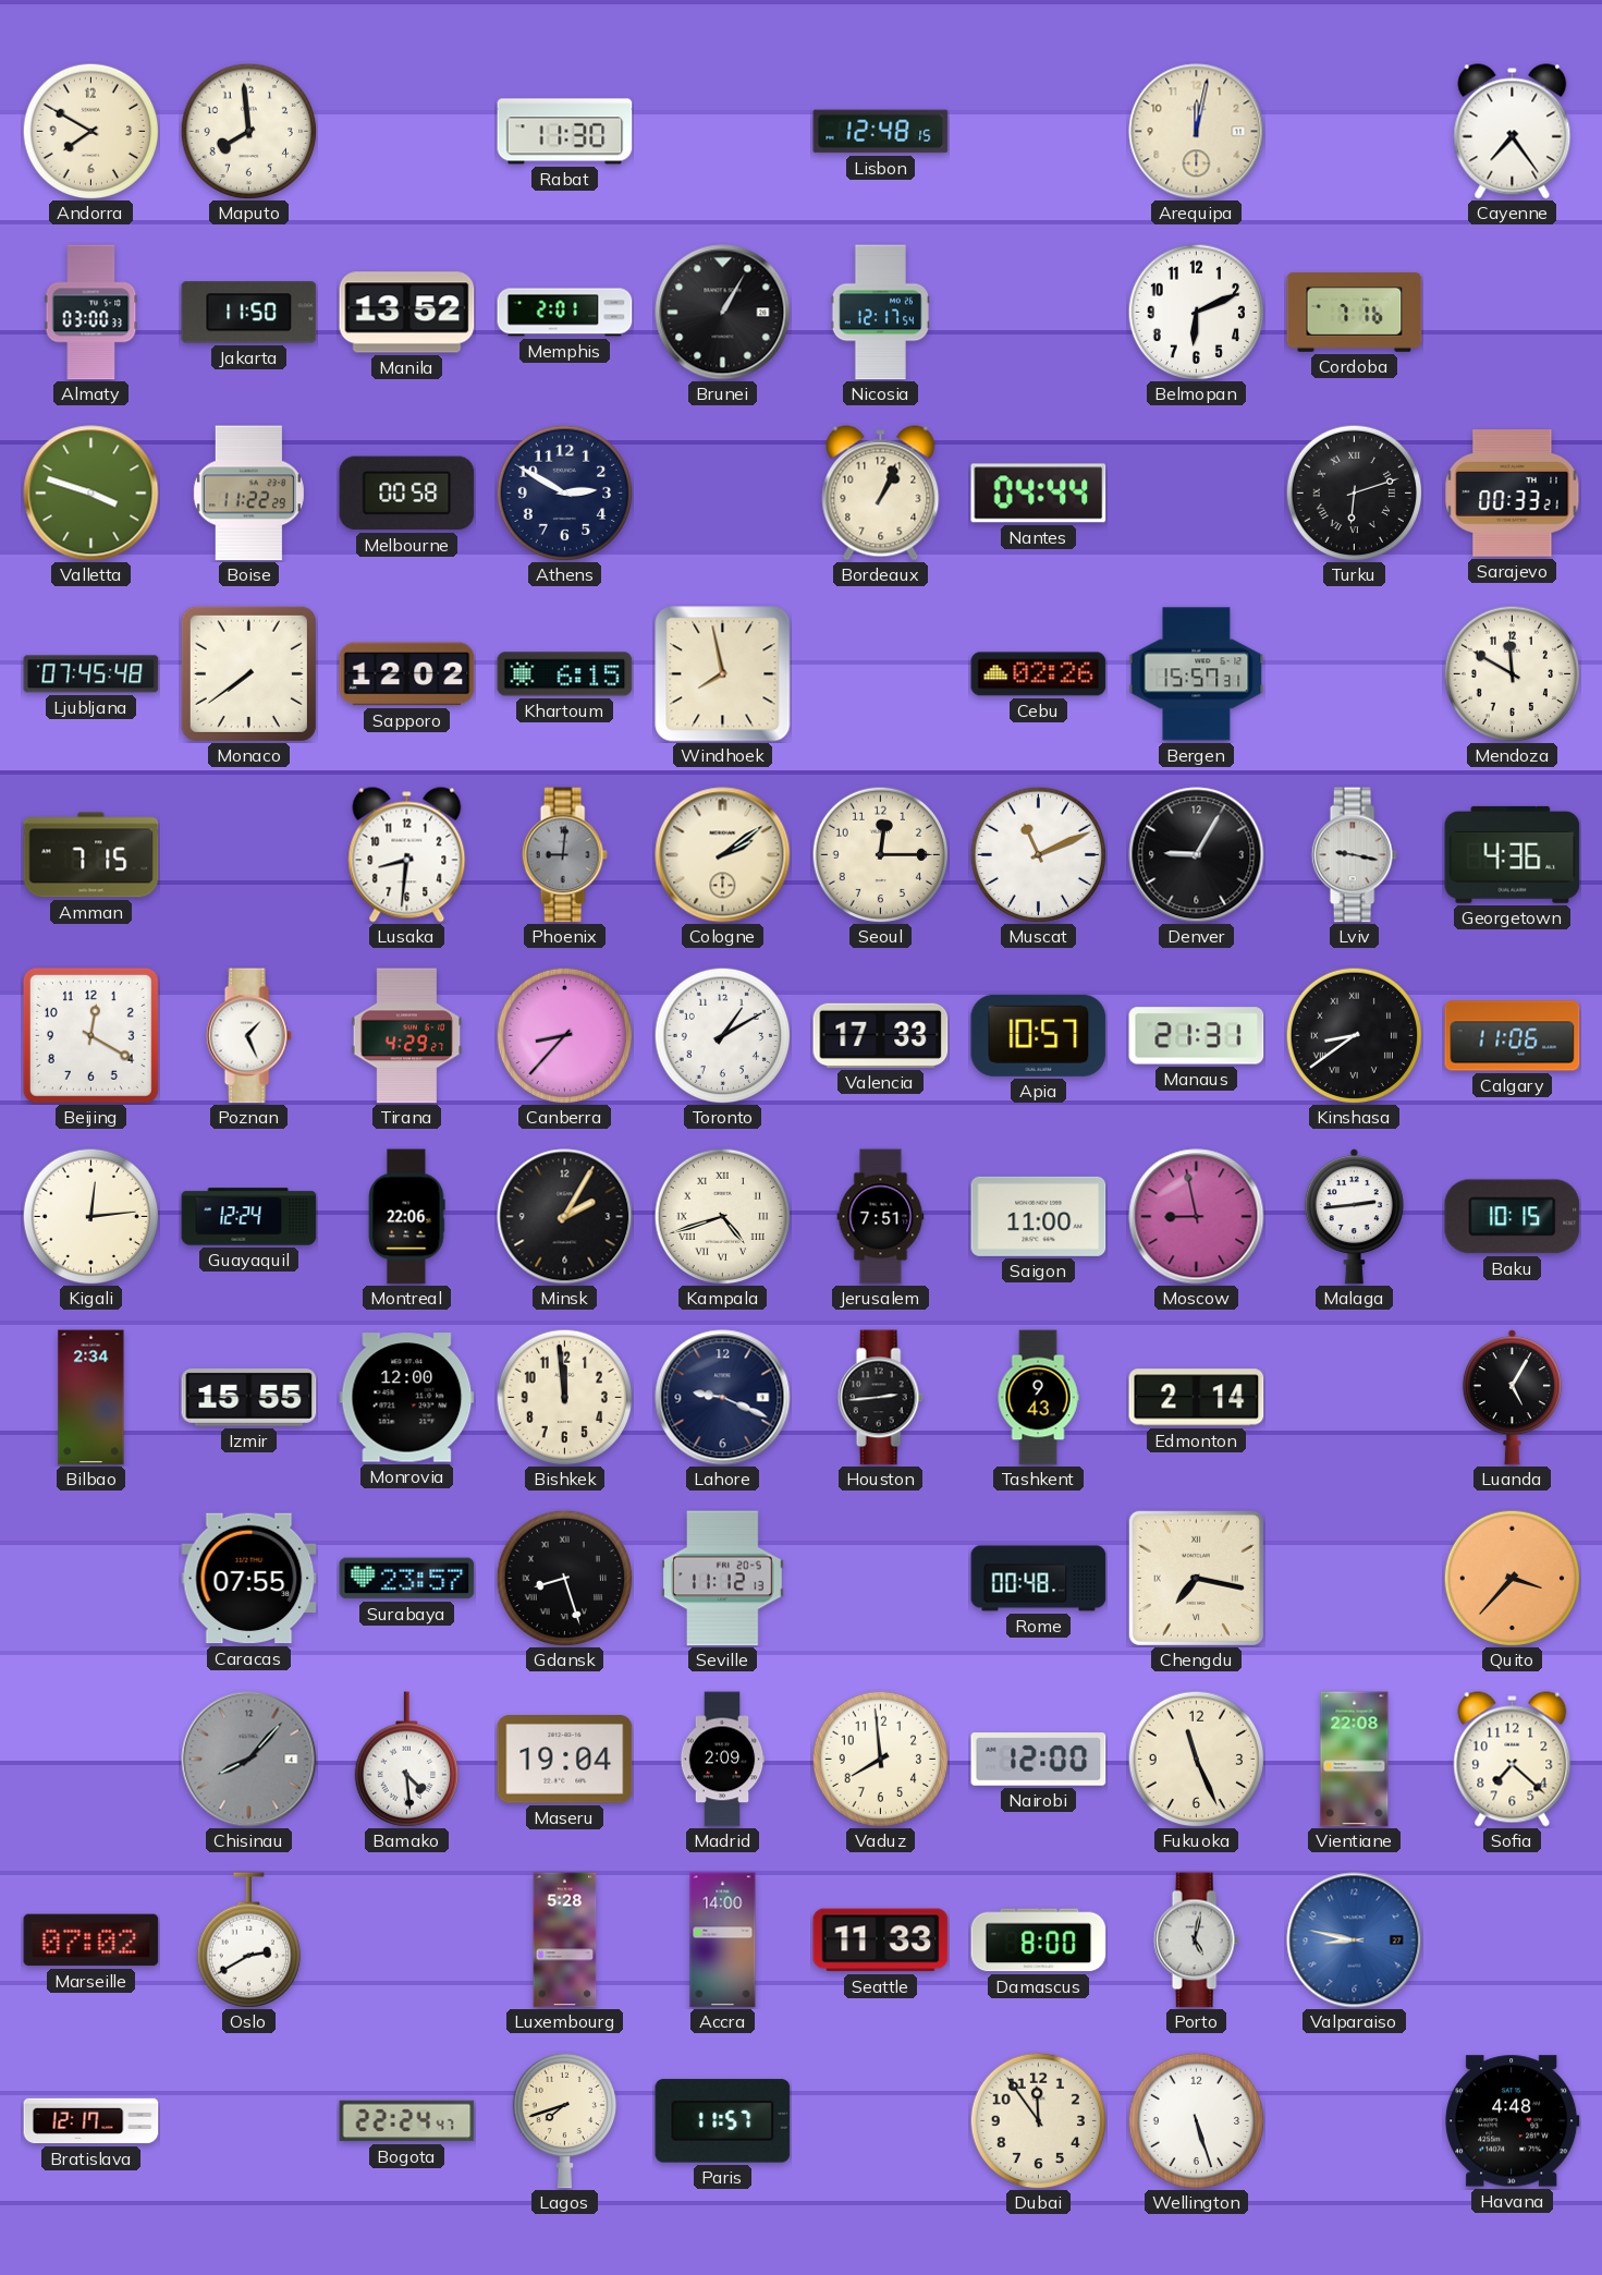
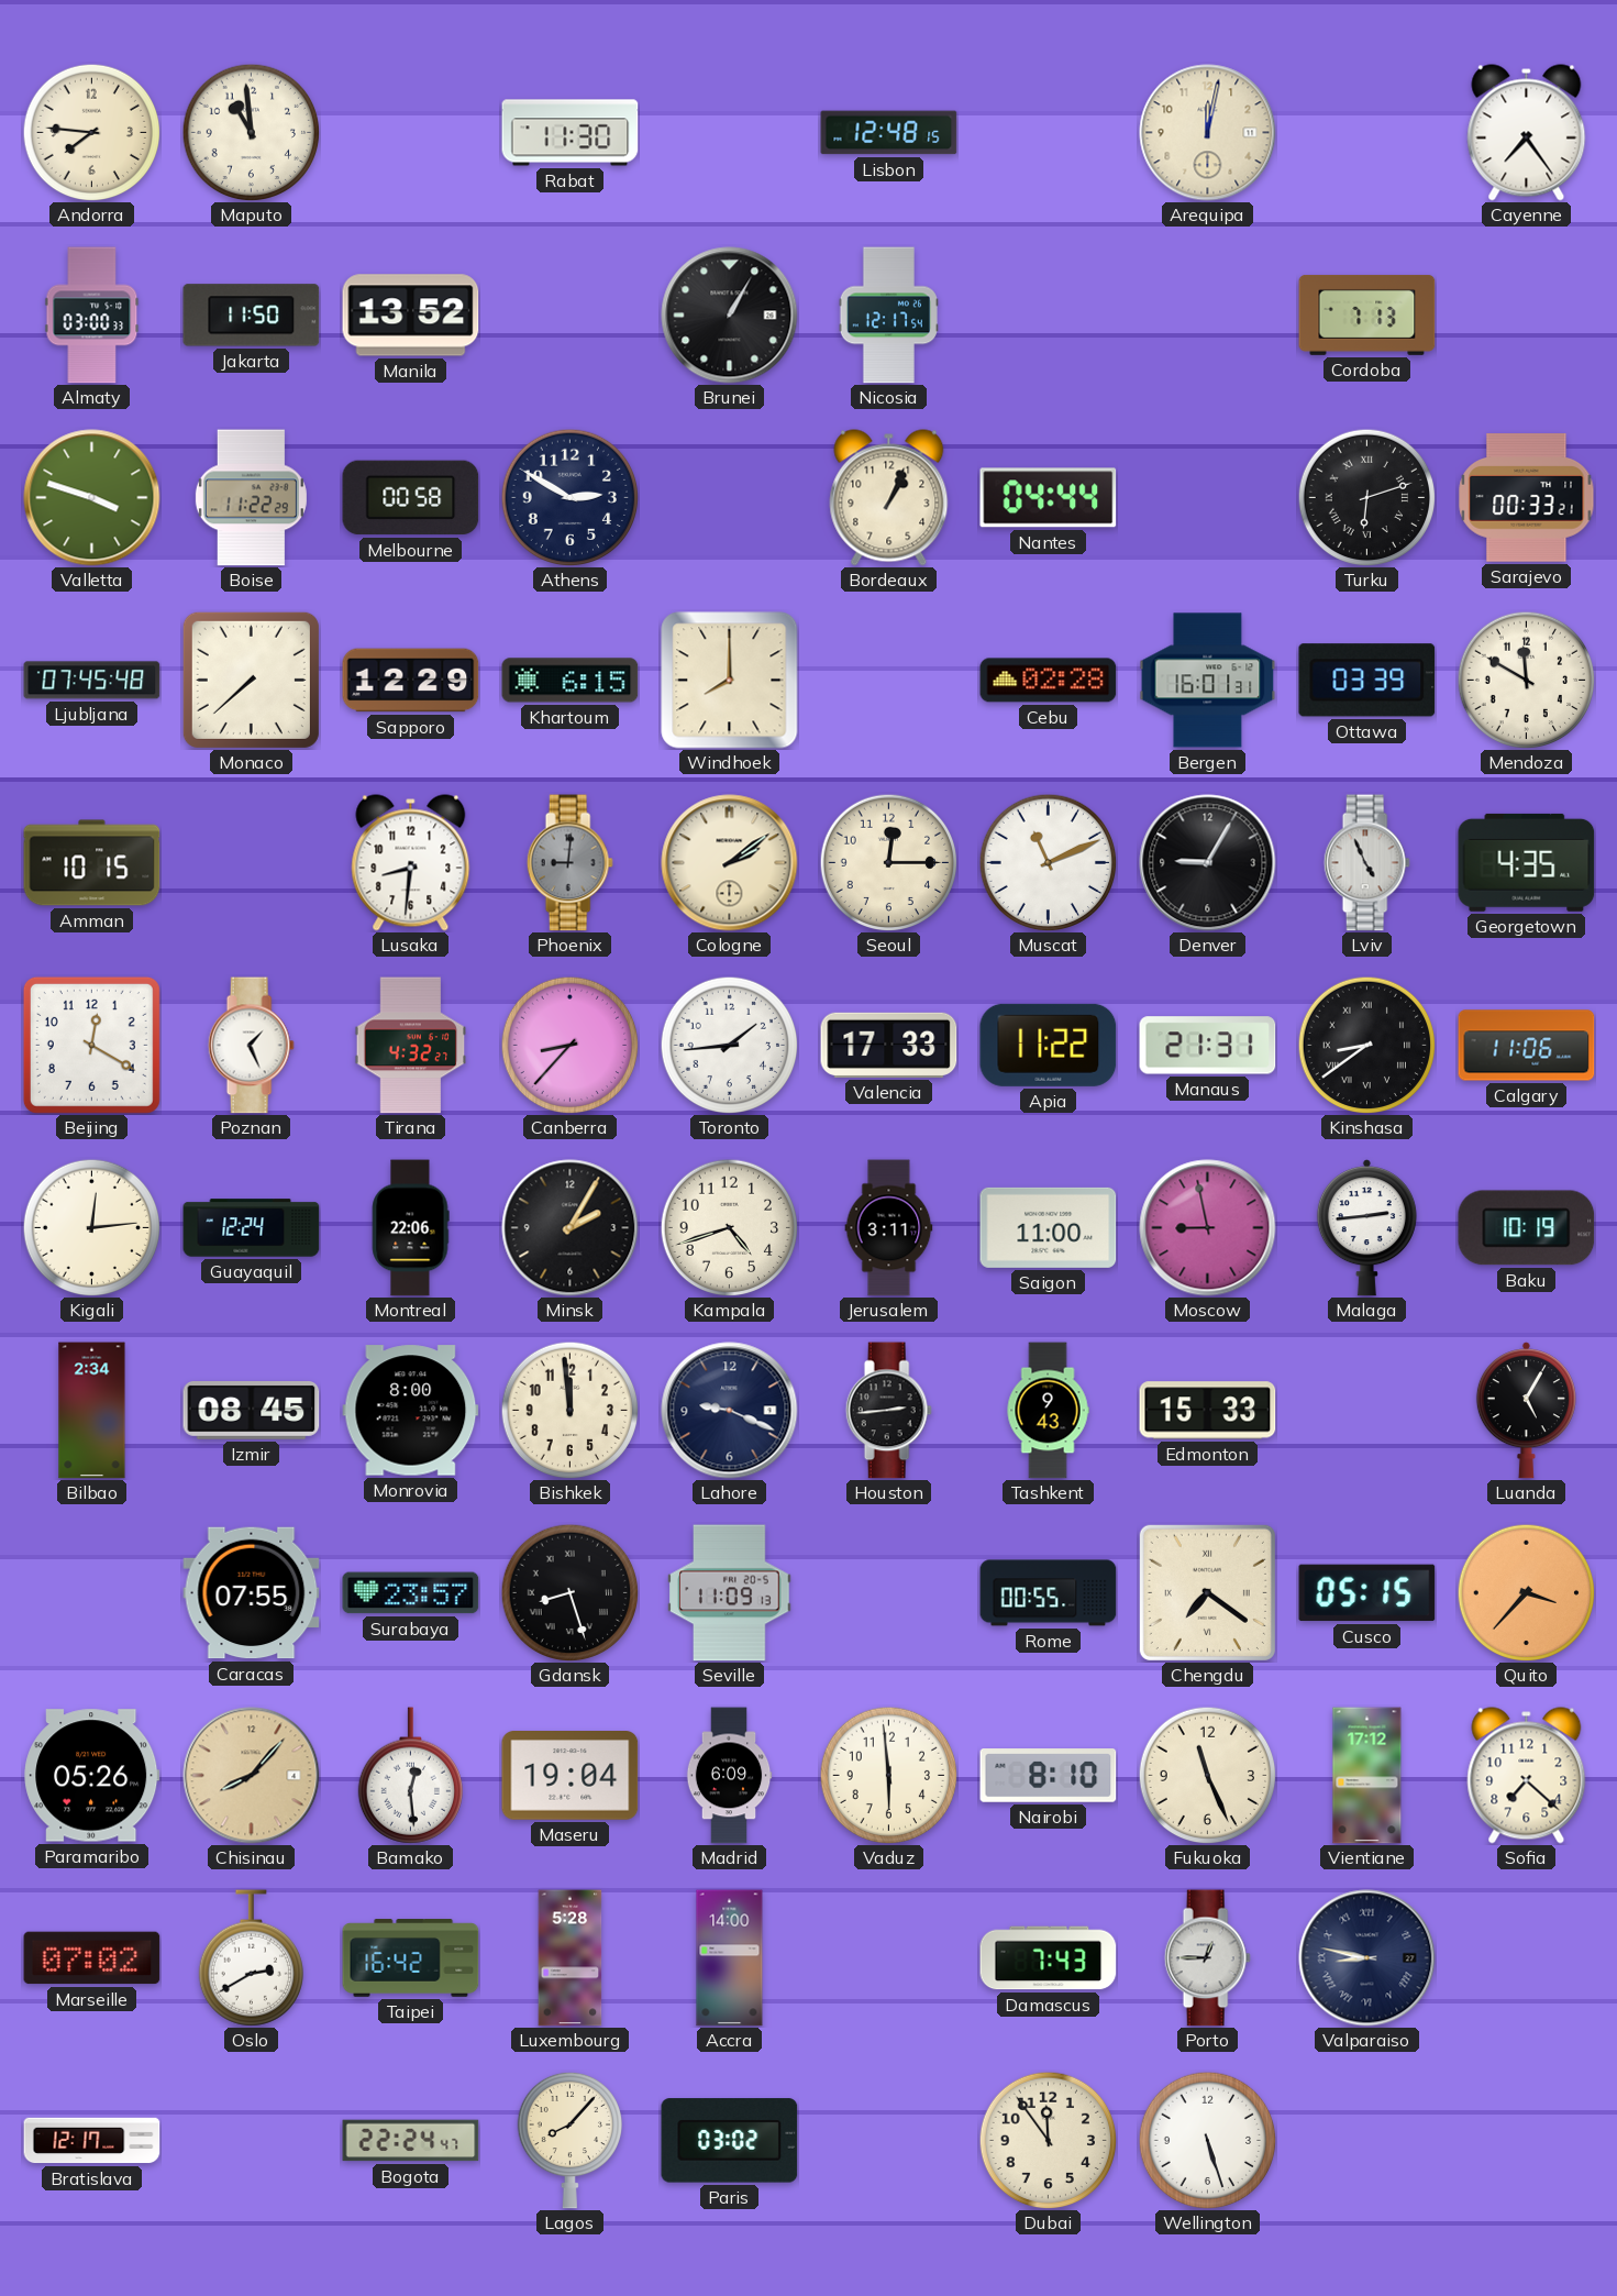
Andorra: 7:50 -> 7:46 (91, 132)
Maputo: 7:59 -> 10:59 (251, 132)
Memphis: 2:01 -> none (565, 313)
Belmopan: 6:11 -> none (1196, 312)
Cordoba: 7:16 -> 7:13 (1367, 314)
Monaco: 7:39 -> 7:38 (251, 680)
Sapporo: 12:02 -> 12:29 (411, 681)
Windhoek: 7:58 -> 8:00 (730, 681)
Cebu: 02:26 -> 02:28 (1049, 681)
Bergen: 15:57 -> 16:01 (1208, 681)
Ottawa: none -> 03:39 (1367, 681)
Amman: 7:15 -> 10:15 (92, 863)
Lviv: 9:17 -> 4:56 (1366, 863)
Georgetown: 4:36 -> 4:35 (1527, 862)
Tirana: 4:29 -> 4:32 (411, 1046)
Toronto: 1:10 -> 1:44 (729, 1045)
Apia: 10:57 -> 11:22 (1049, 1045)
Kampala numerals: Roman -> Arabic (729, 1227)
Jerusalem: 7:51 -> 3:11 (889, 1228)
Baku: 10:15 -> 10:19 (1527, 1228)
Izmir: 15:55 -> 08:45 (252, 1411)
Monrovia: 12:00 -> 8:00 (411, 1411)
Edmonton: 2:14 -> 15:33 (1208, 1411)
Seville: 11:12 -> 11:09 (730, 1593)
Rome: 00:48 -> 00:55 (1049, 1593)
Chengdu: 7:17 -> 7:21 (1207, 1592)
Cusco: none -> 05:15 (1367, 1593)
Paramaribo: none -> 05:26 (92, 1776)
Chisinau dial: grey -> champagne (252, 1776)
Bamako: 4:29 -> 12:29 (410, 1776)
Madrid: 2:09 -> 6:09 (729, 1776)
Vaduz: 7:59 -> 5:59 (888, 1775)
Nairobi: 12:00 -> 8:10 (1049, 1776)
Vientiane: 22:08 -> 17:12 (1367, 1776)
Taipei: none -> 16:42 (411, 1958)
Seattle: 11:33 -> none (881, 1941)
Damascus: 8:00 -> 7:43 (1049, 1958)
Porto: 5:02 -> 12:45 (1207, 1958)
Valparaiso dial: blue -> navy (1367, 1958)
Valparaiso numerals: Arabic -> Roman (1367, 1958)
Lagos: 7:42 -> 8:07 (569, 2140)
Paris: 11:57 -> 03:02 (730, 2141)
Havana: 4:48 -> none (1513, 2121)
